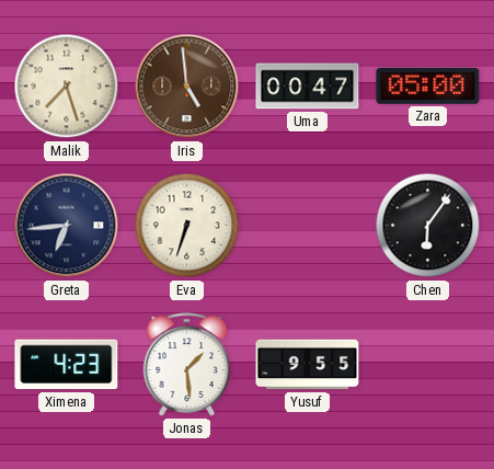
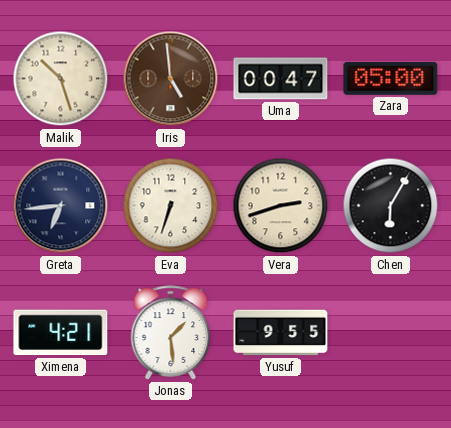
Malik: 7:27 -> 10:27 (61, 79)
Vera: none -> 2:42 (281, 206)
Chen: 6:06 -> 6:05 (391, 206)
Ximena: 4:23 -> 4:21 (61, 333)
